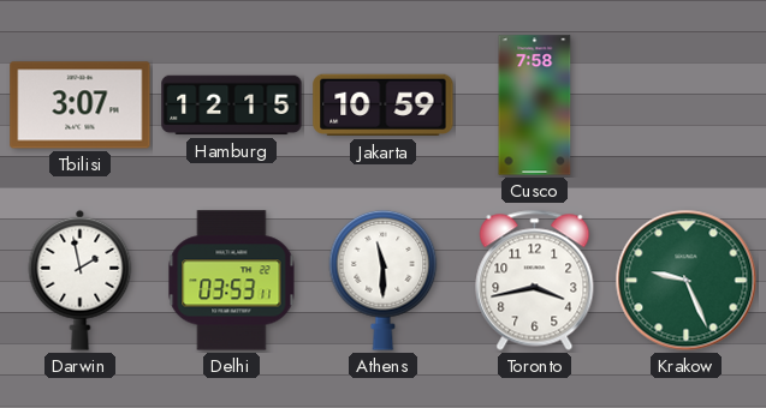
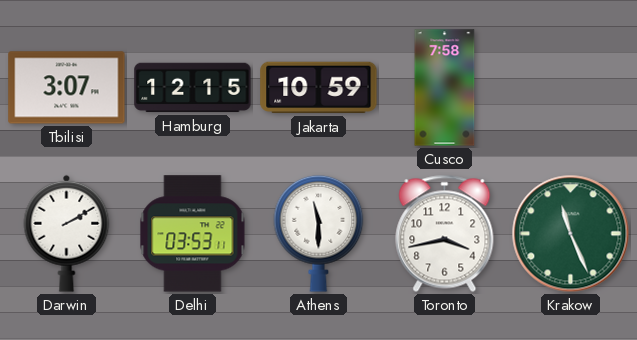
Darwin: 1:58 -> 2:10 (67, 233)
Krakow: 9:26 -> 11:26 (571, 234)
